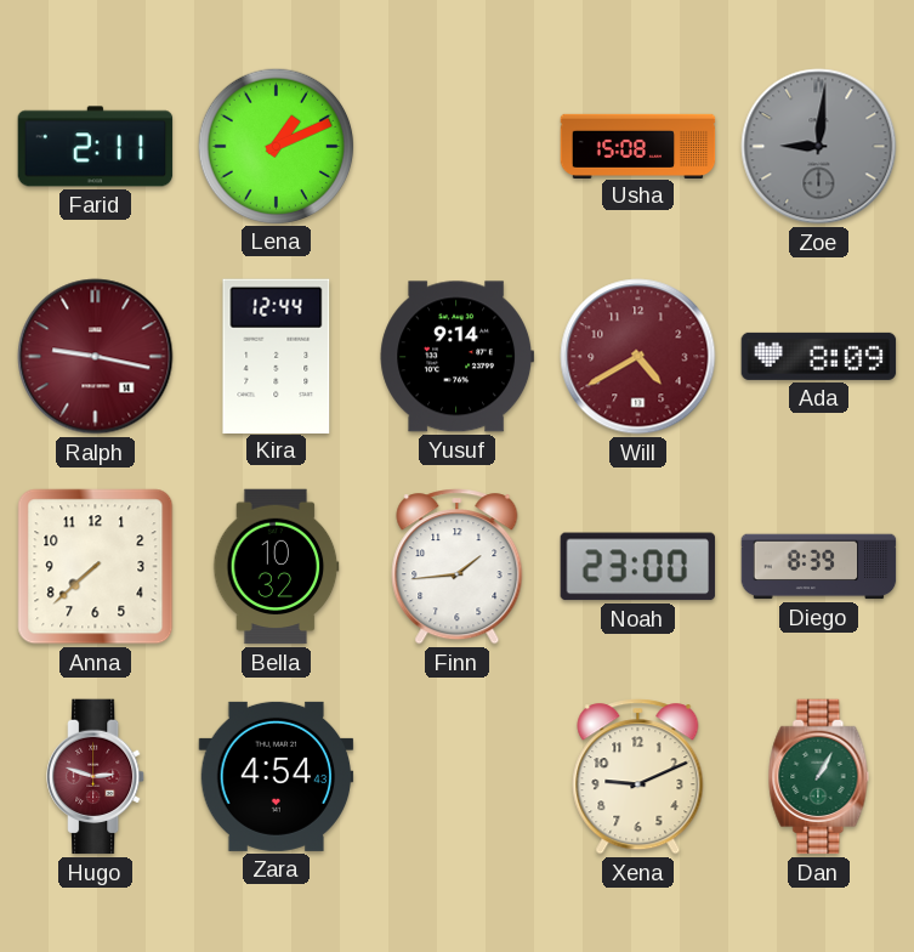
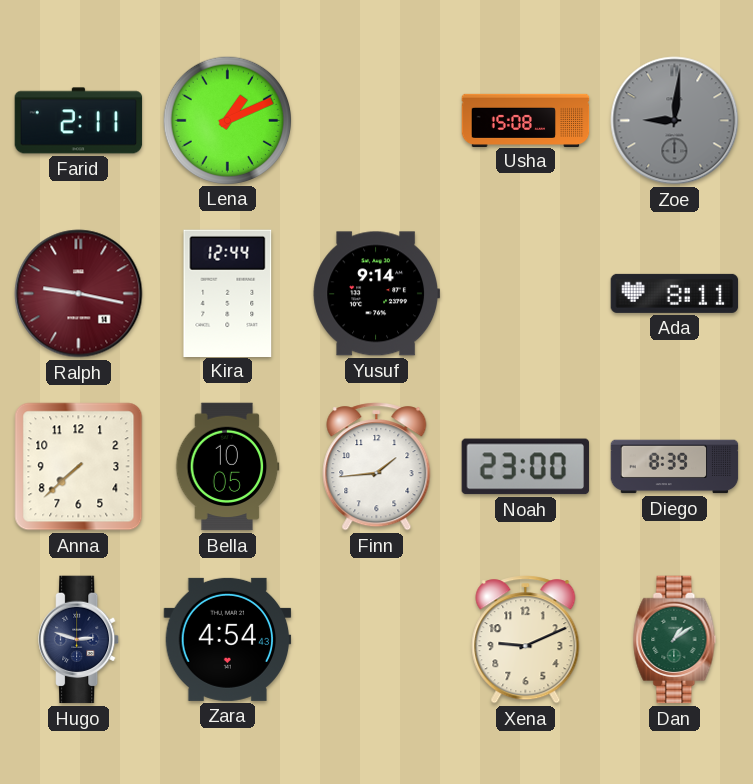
Will: 4:40 -> none (638, 357)
Ada: 8:09 -> 8:11 (675, 293)
Bella: 10:32 -> 10:05 (228, 467)
Hugo dial: burgundy -> navy (79, 640)
Dan: 1:05 -> 1:09 (675, 640)
